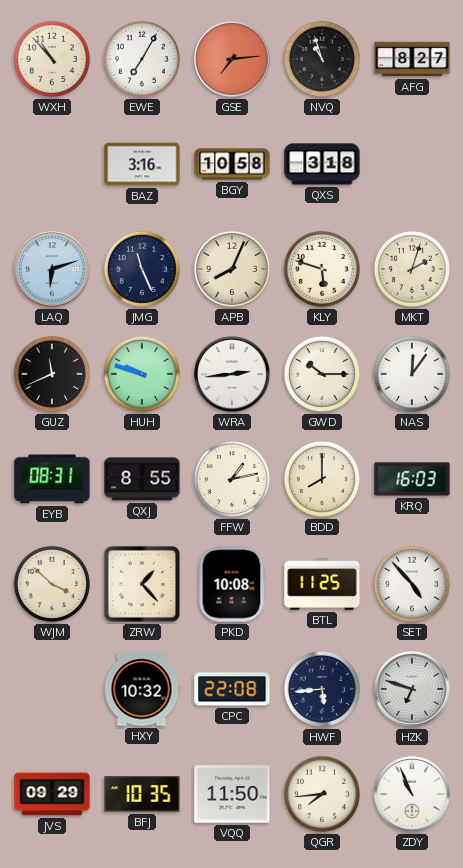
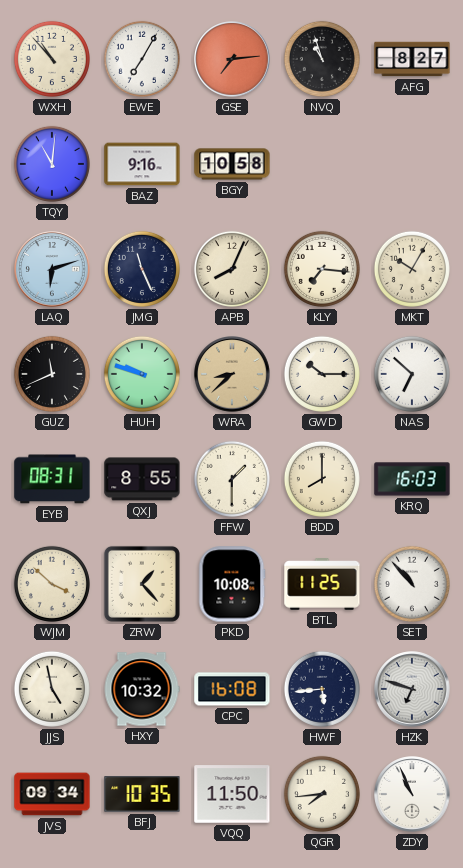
TQY: none -> 11:01 (52, 164)
BAZ: 3:16 -> 9:16 (142, 164)
QXS: 3:18 -> none (322, 164)
KLY: 5:48 -> 7:16 (322, 269)
MKT: 2:03 -> 10:05 (412, 269)
WRA: 2:44 -> 8:38 (232, 374)
WRA dial: white -> champagne (232, 374)
NAS: 12:06 -> 6:52 (412, 374)
FFW: 1:13 -> 1:30 (232, 479)
SET: 4:53 -> 10:53 (412, 584)
JJS: none -> 4:58 (52, 689)
CPC: 22:08 -> 16:08 (232, 689)
JVS: 09:29 -> 09:34 (52, 794)
